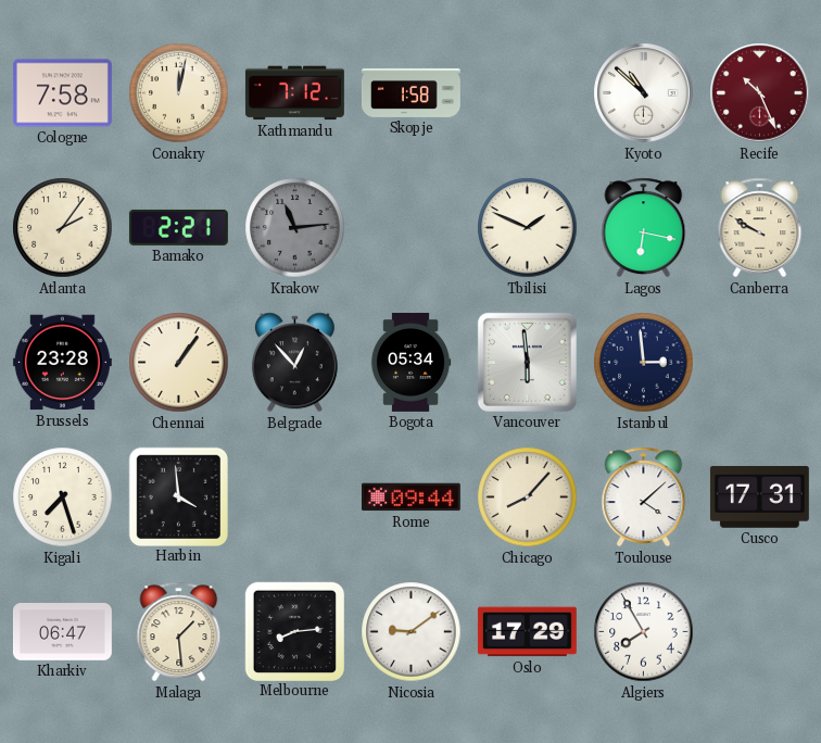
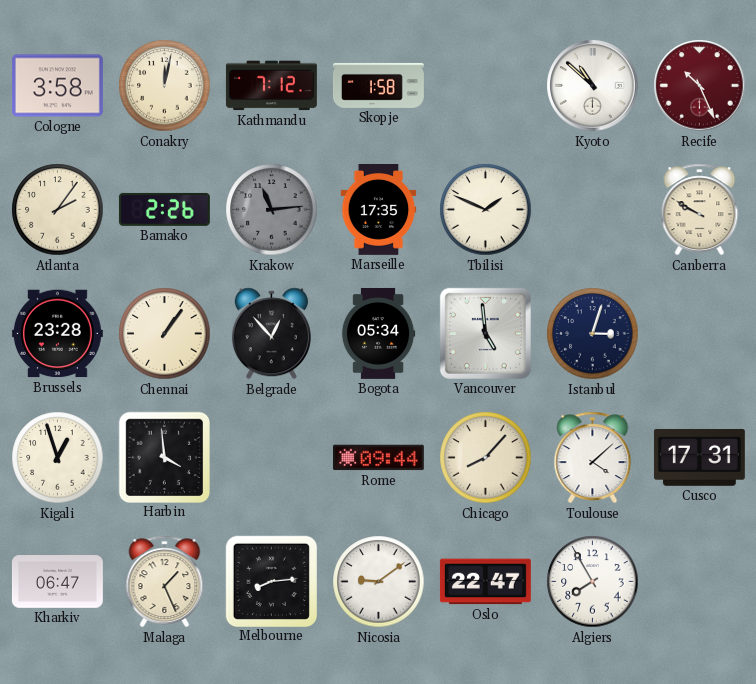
Cologne: 7:58 -> 3:58 (57, 86)
Bamako: 2:21 -> 2:26 (164, 209)
Marseille: none -> 17:35 (379, 209)
Lagos: 6:17 -> none (644, 228)
Vancouver: 5:59 -> 4:59 (485, 333)
Istanbul: 2:59 -> 3:03 (593, 334)
Kigali: 7:27 -> 12:57 (58, 458)
Malaga: 1:29 -> 1:26 (165, 582)
Oslo: 17:29 -> 22:47 (485, 582)
